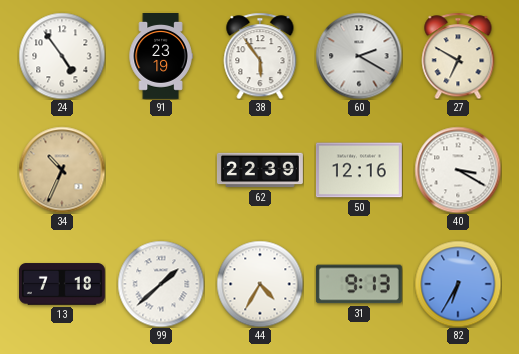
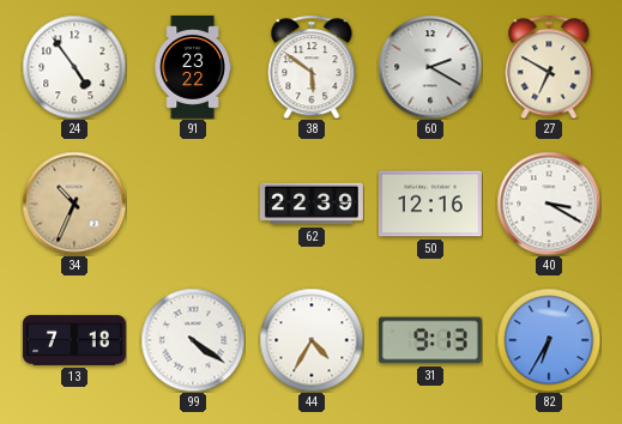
91: 23:19 -> 23:22 (193, 68)
38: 5:54 -> 5:51 (312, 67)
99: 1:38 -> 4:21 (193, 340)
